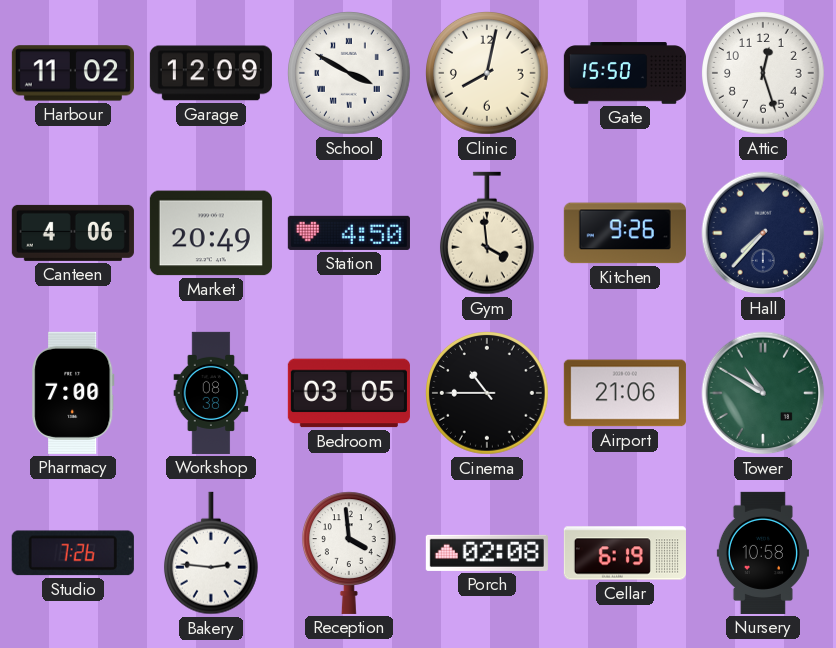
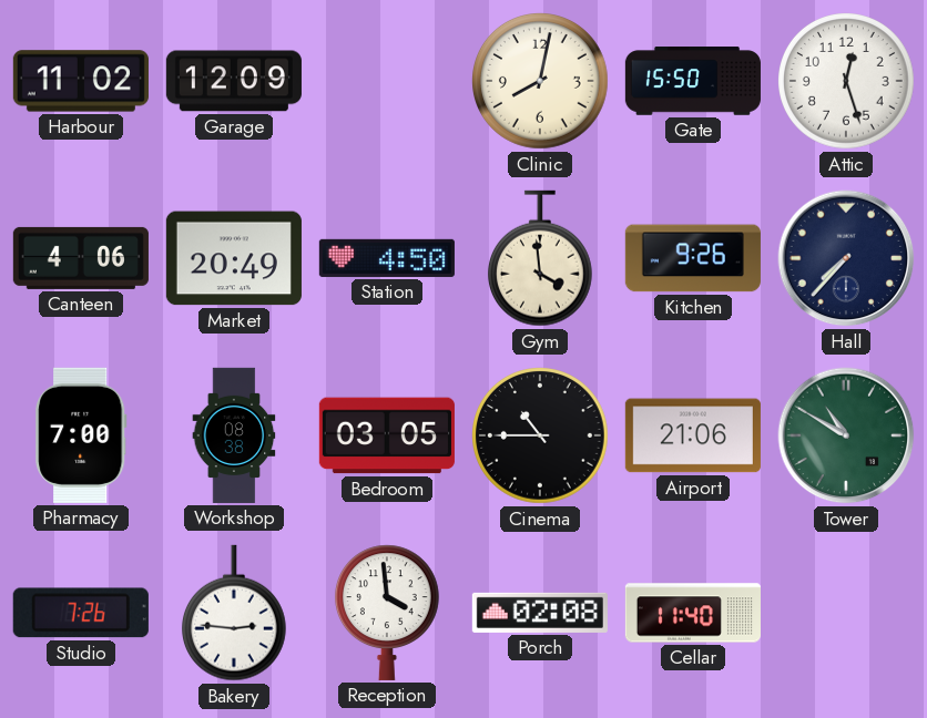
School: 3:50 -> none (350, 74)
Cellar: 6:19 -> 11:40 (693, 613)
Nursery: 10:58 -> none (763, 553)
